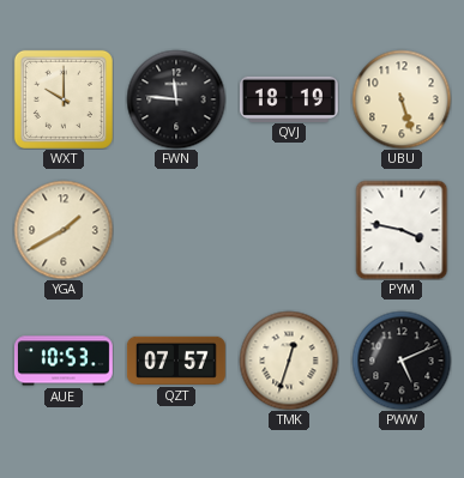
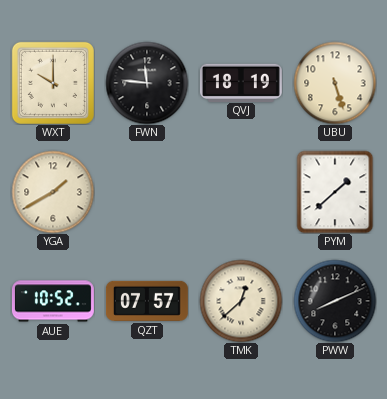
PYM: 3:47 -> 1:38 (335, 192)
AUE: 10:53 -> 10:52 (53, 301)
TMK: 12:33 -> 12:38 (241, 301)
PWW: 5:11 -> 8:11 (335, 301)
